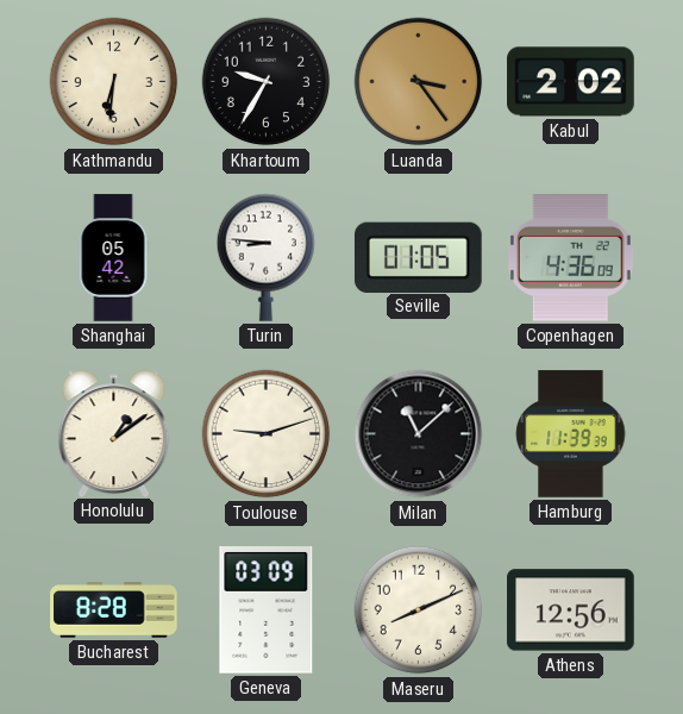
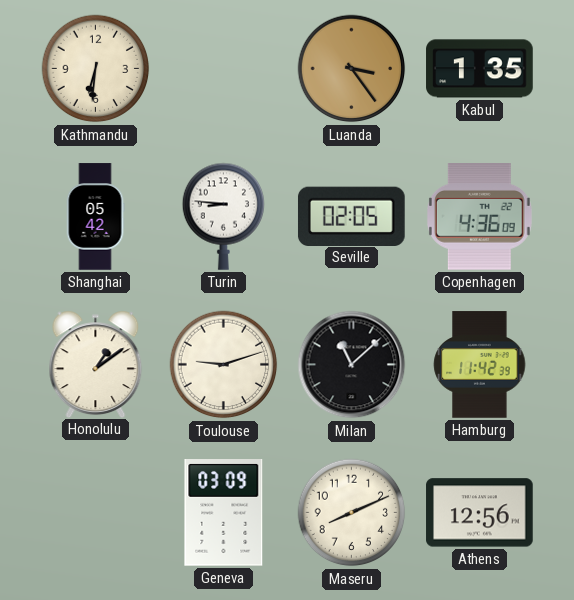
Khartoum: 9:35 -> none (267, 82)
Kabul: 2:02 -> 1:35 (480, 69)
Seville: 01:05 -> 02:05 (352, 216)
Hamburg: 11:39 -> 11:42 (480, 365)
Bucharest: 8:28 -> none (114, 610)
